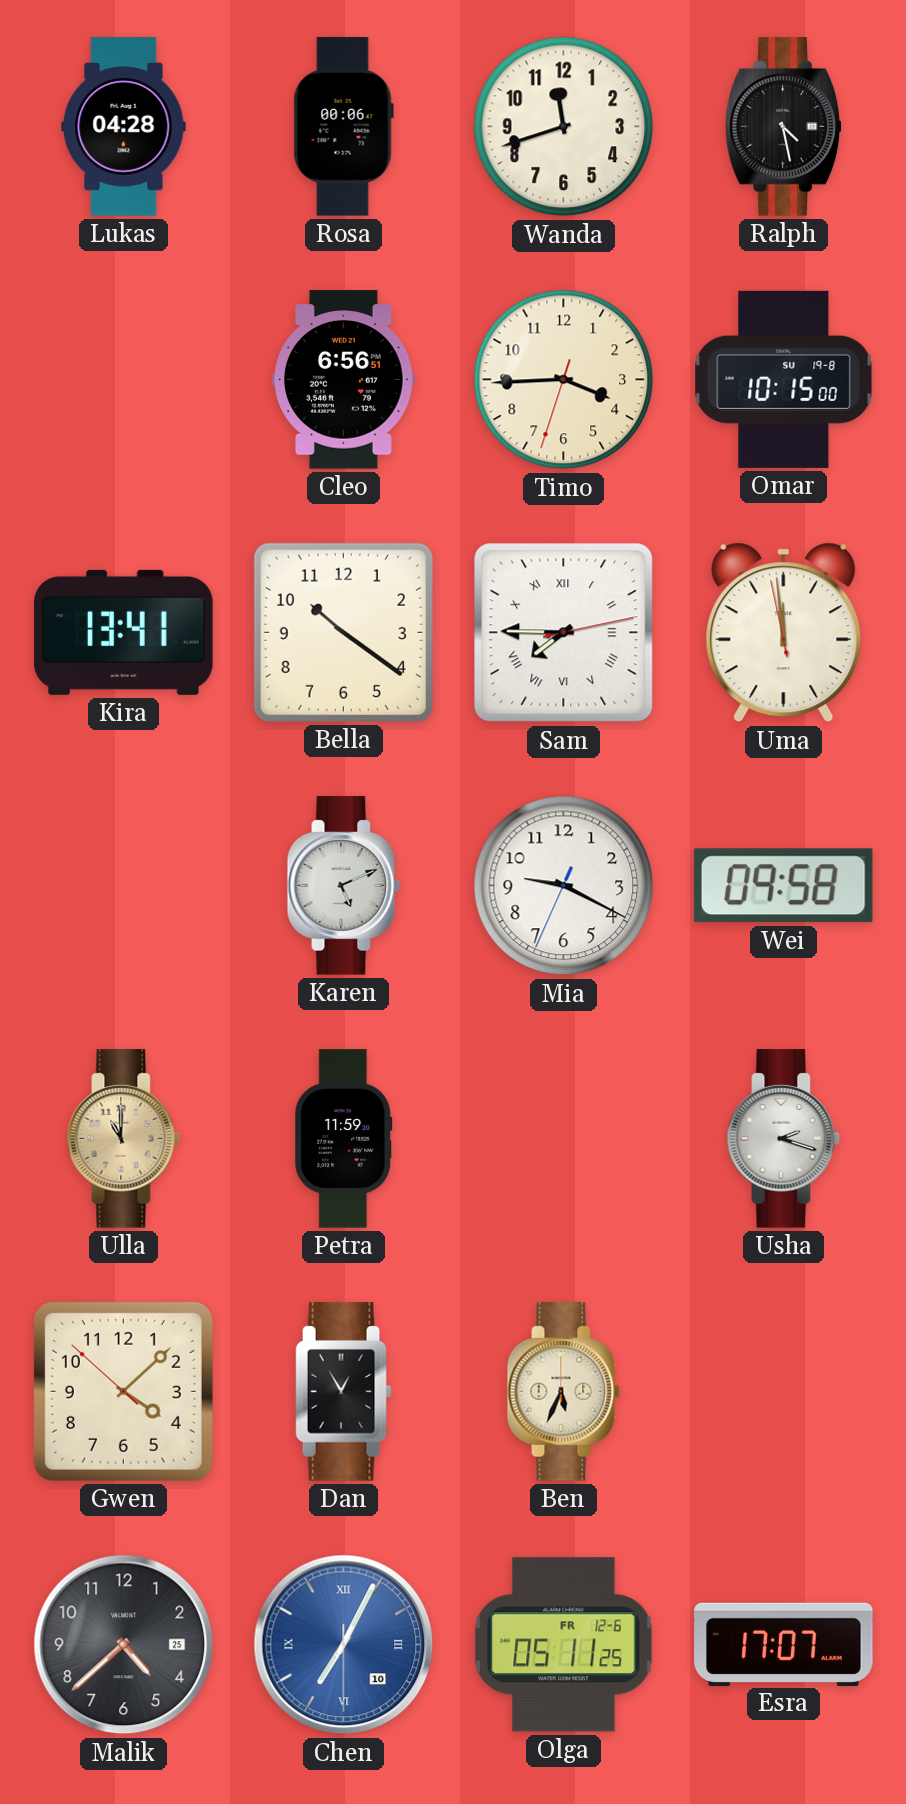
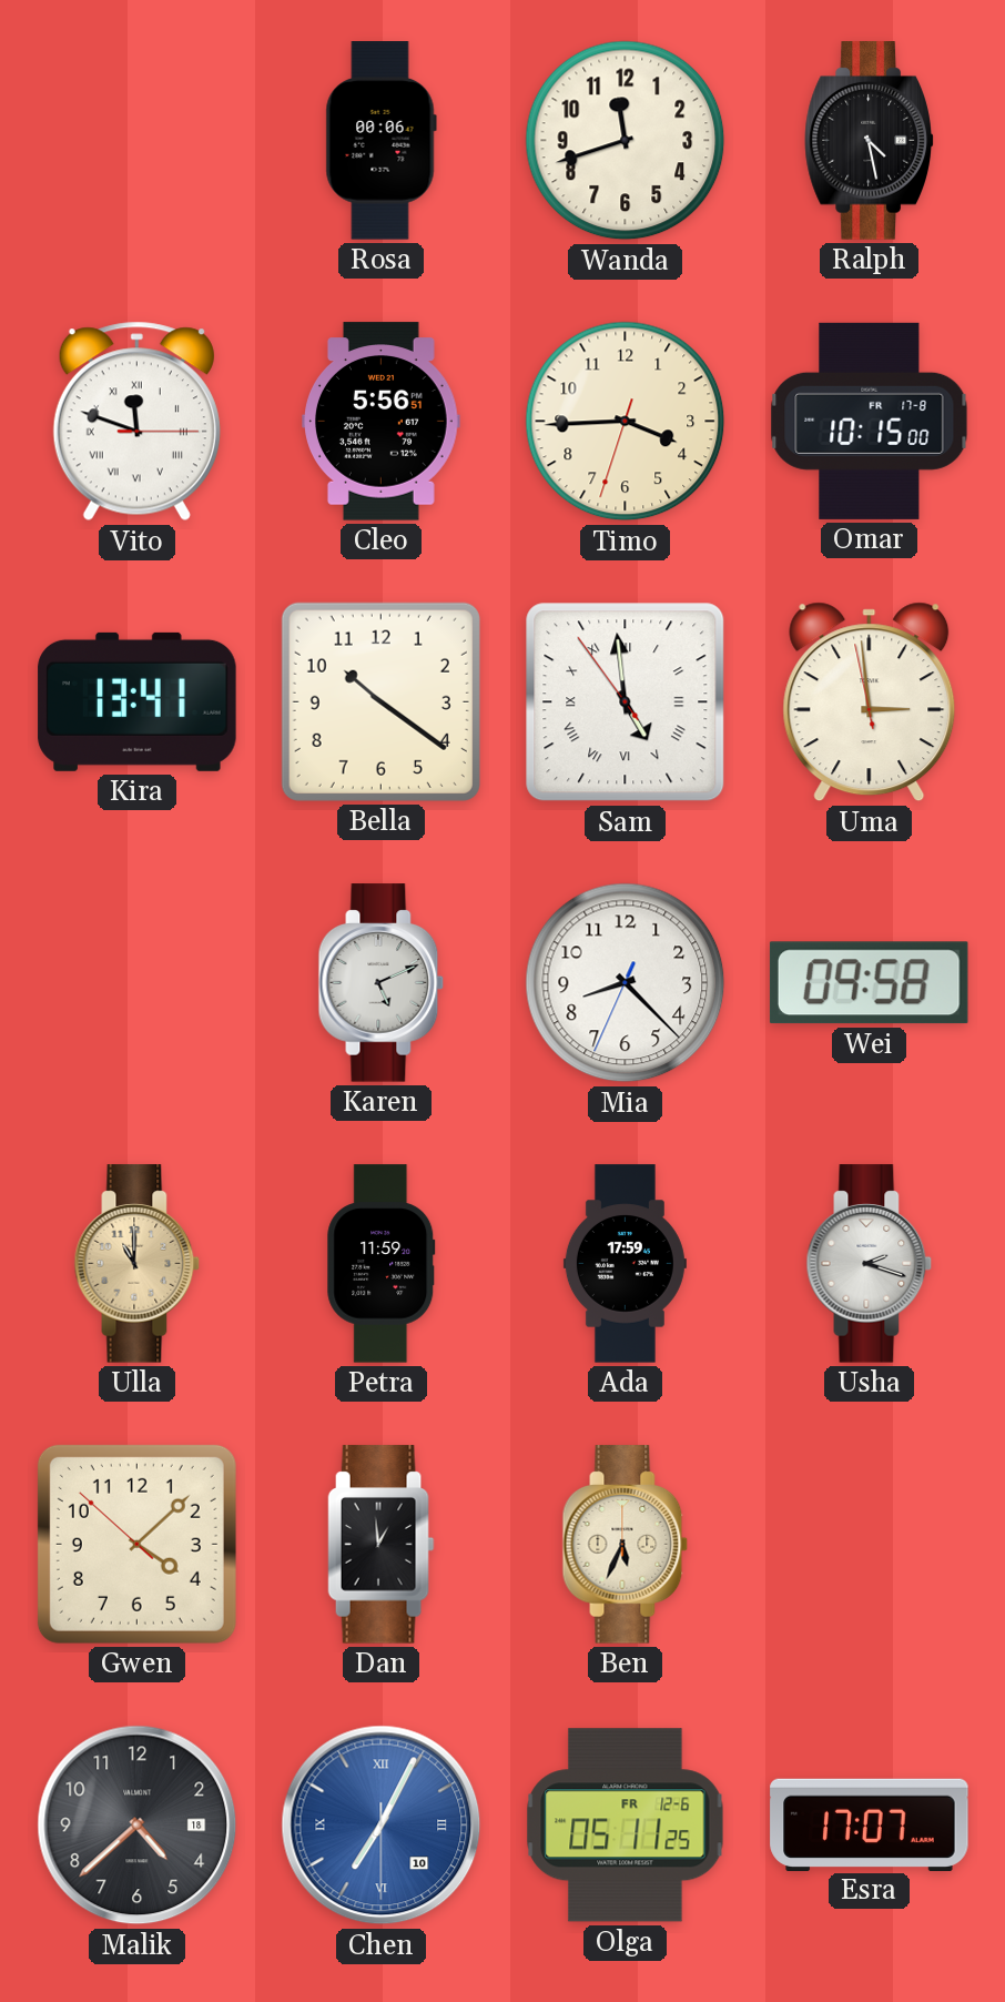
Lukas: 04:28 -> none (124, 127)
Vito: none -> 11:48 (136, 422)
Cleo: 6:56 -> 5:56 (382, 422)
Omar date: SU 19-8 -> FR 17-8 (870, 421)
Sam: 7:45 -> 4:58 (626, 702)
Uma: 11:58 -> 2:58 (870, 702)
Mia: 9:19 -> 8:22 (626, 983)
Ada: none -> 17:59 (625, 1264)
Dan: 12:55 -> 12:59 (382, 1545)
Malik date: 25 -> 18 (138, 1826)
